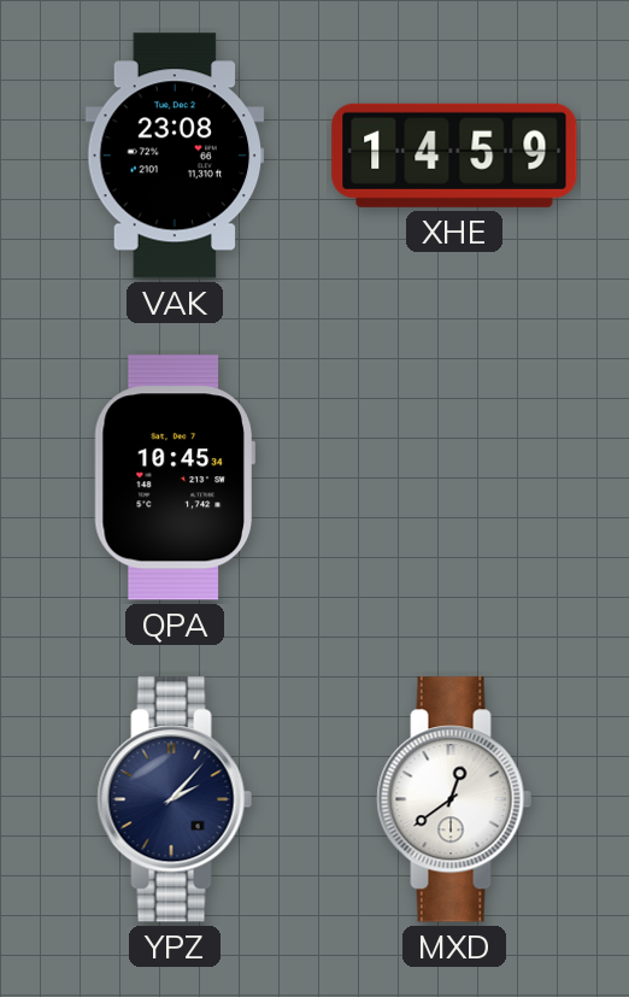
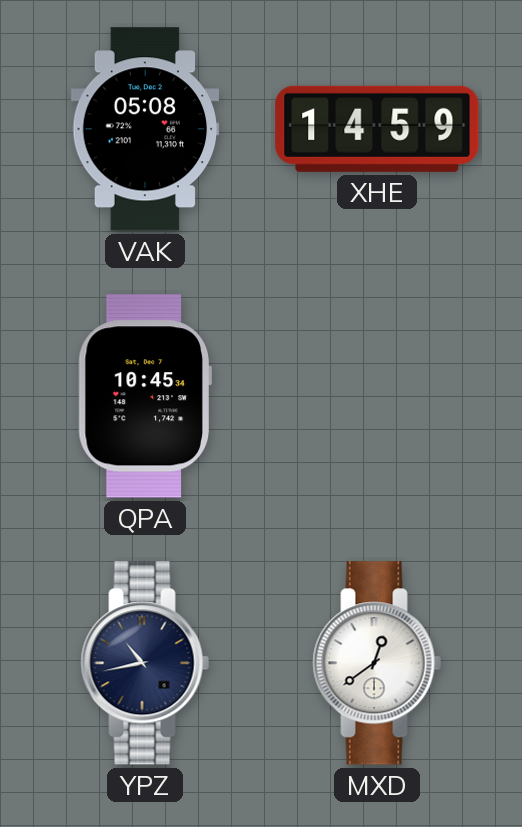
VAK: 23:08 -> 05:08 (145, 129)
YPZ: 2:07 -> 10:43 (145, 663)
